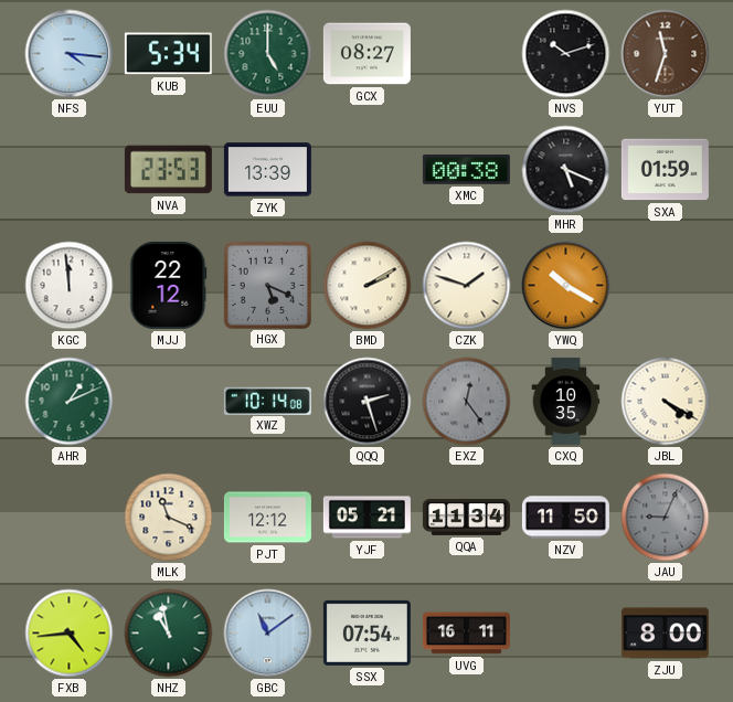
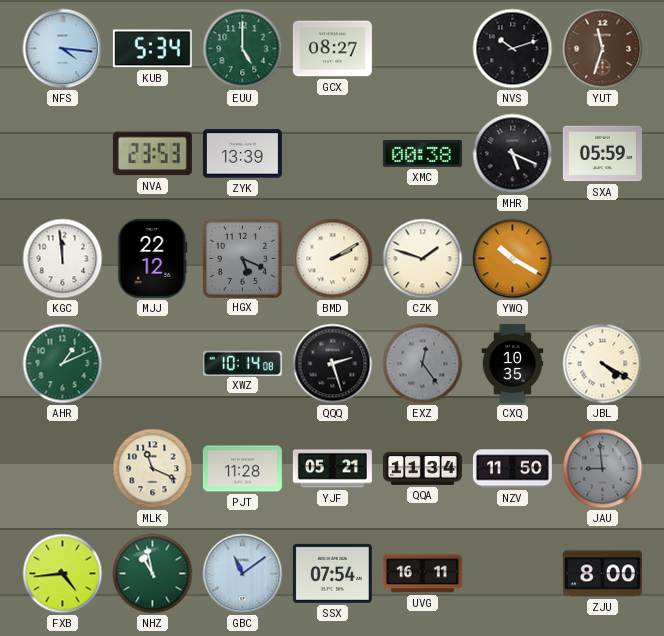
SXA: 01:59 -> 05:59 (602, 154)
PJT: 12:12 -> 11:28 (242, 469)
JAU: 9:04 -> 8:59 (603, 469)
